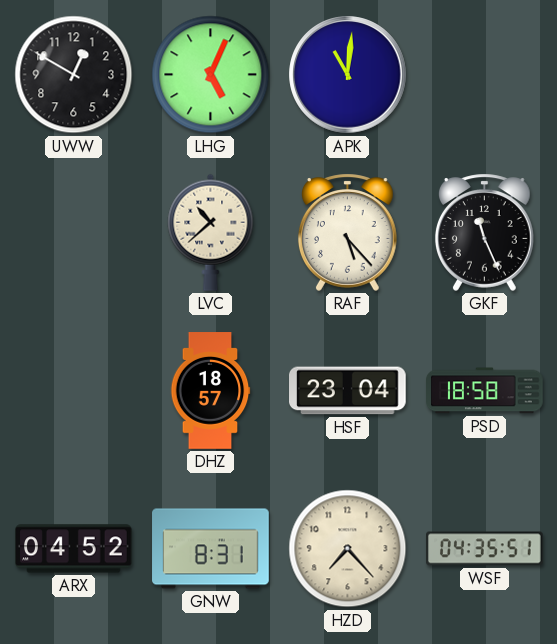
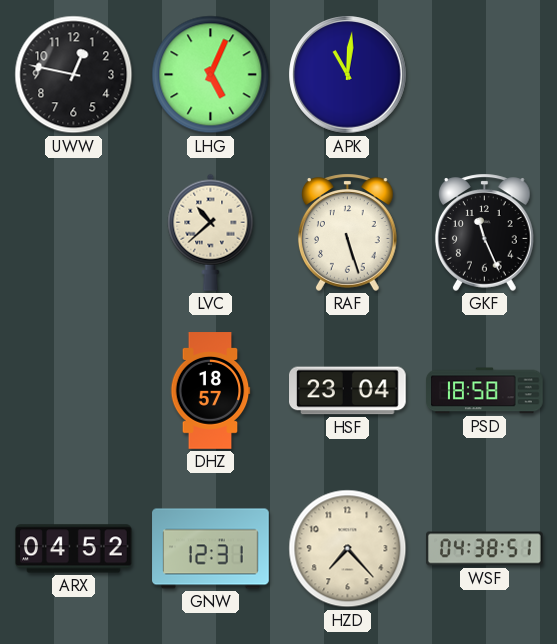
UWW: 12:50 -> 12:47 (74, 75)
RAF: 5:23 -> 5:27 (347, 232)
GNW: 8:31 -> 12:31 (211, 549)
WSF: 04:35 -> 04:38 (485, 549)
